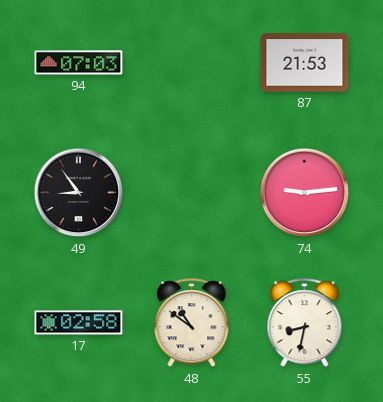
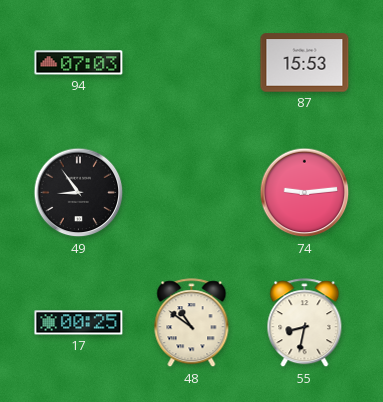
87: 21:53 -> 15:53 (305, 63)
17: 02:58 -> 00:25 (79, 323)
